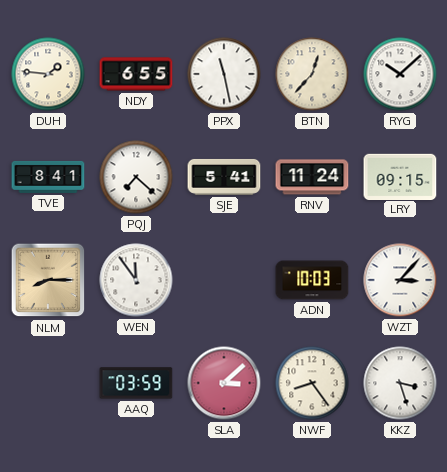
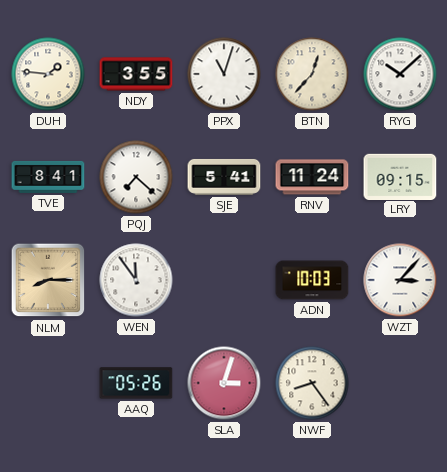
NDY: 6:55 -> 3:55 (136, 74)
PPX: 11:28 -> 11:03 (224, 74)
AAQ: 03:59 -> 05:26 (136, 383)
SLA: 3:08 -> 3:03 (224, 383)
KKZ: 3:27 -> none (400, 383)
